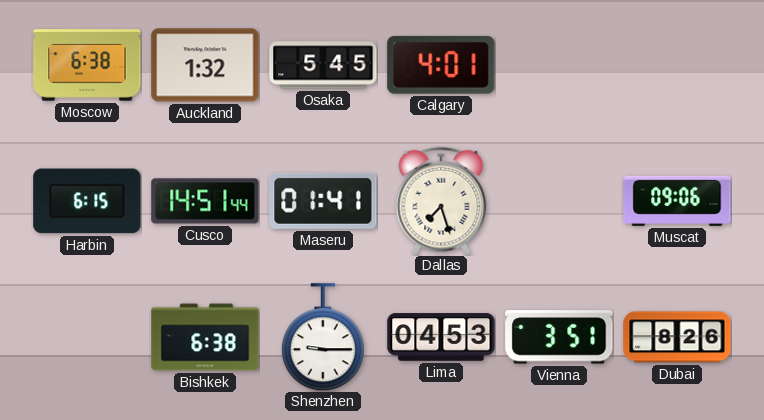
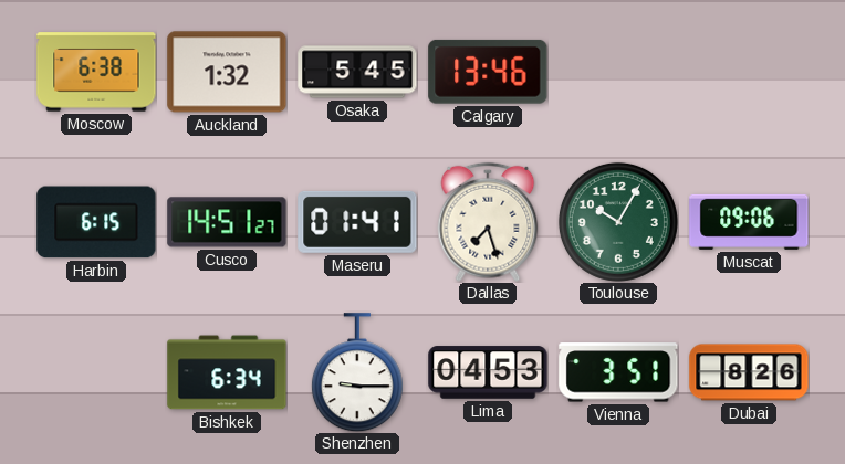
Calgary: 4:01 -> 13:46 (488, 72)
Cusco: 14:51:44 -> 14:51:27 (227, 222)
Toulouse: none -> 10:05 (618, 222)
Bishkek: 6:38 -> 6:34 (227, 372)
